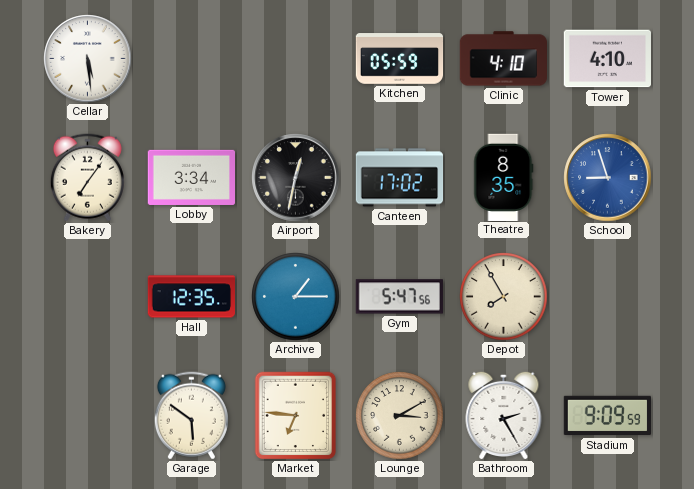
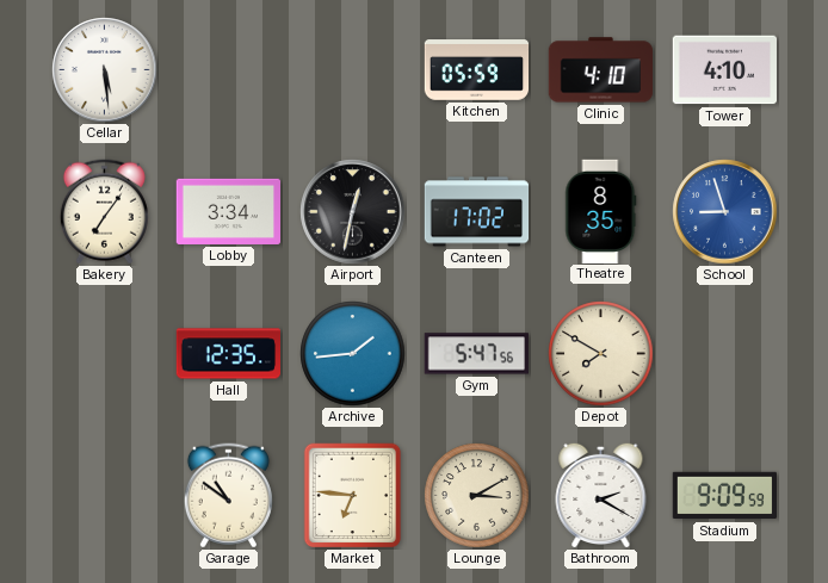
Archive: 1:15 -> 1:44 (353, 354)
Depot: 7:55 -> 7:50 (601, 354)
Garage: 5:51 -> 10:51 (228, 496)
Bathroom: 2:25 -> 2:20 (601, 495)
